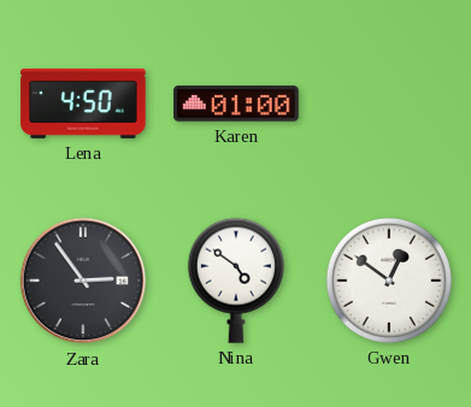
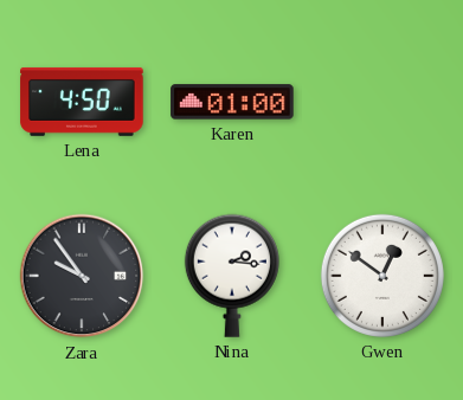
Zara: 2:54 -> 9:54 (82, 276)
Nina: 4:51 -> 2:16 (232, 276)
